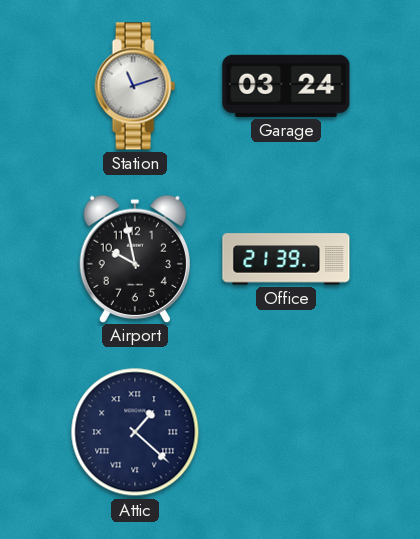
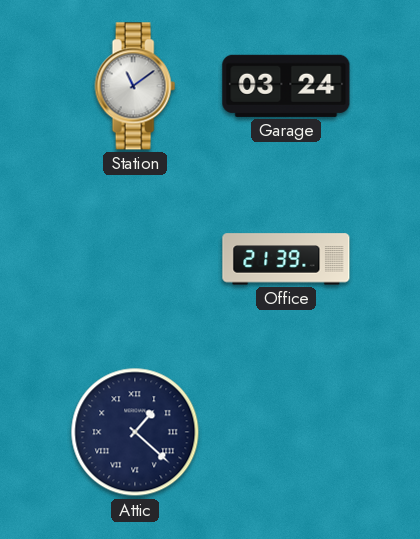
Station: 11:12 -> 11:09 (135, 86)
Airport: 9:58 -> none (134, 258)
